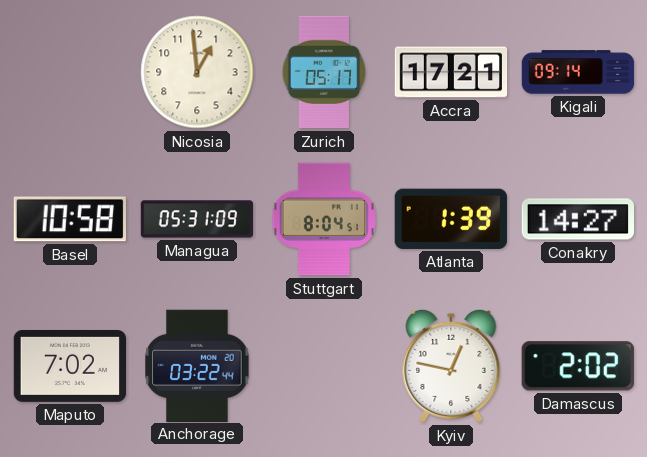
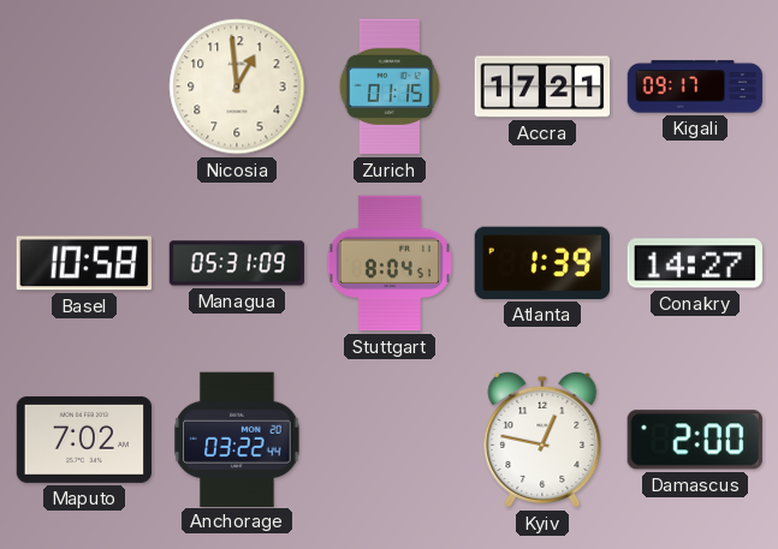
Zurich: 05:17 -> 01:15 (390, 86)
Kigali: 09:14 -> 09:17 (695, 86)
Damascus: 2:02 -> 2:00 (695, 440)
